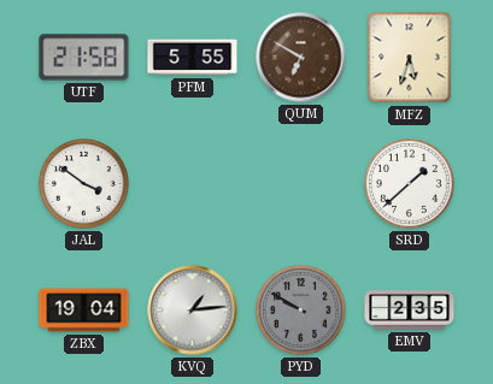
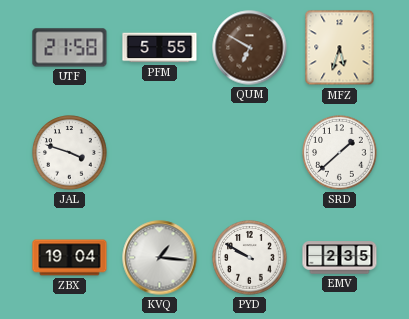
JAL: 3:51 -> 3:48 (70, 153)
KVQ: 1:14 -> 1:16 (160, 258)
PYD dial: grey -> white (250, 258)
